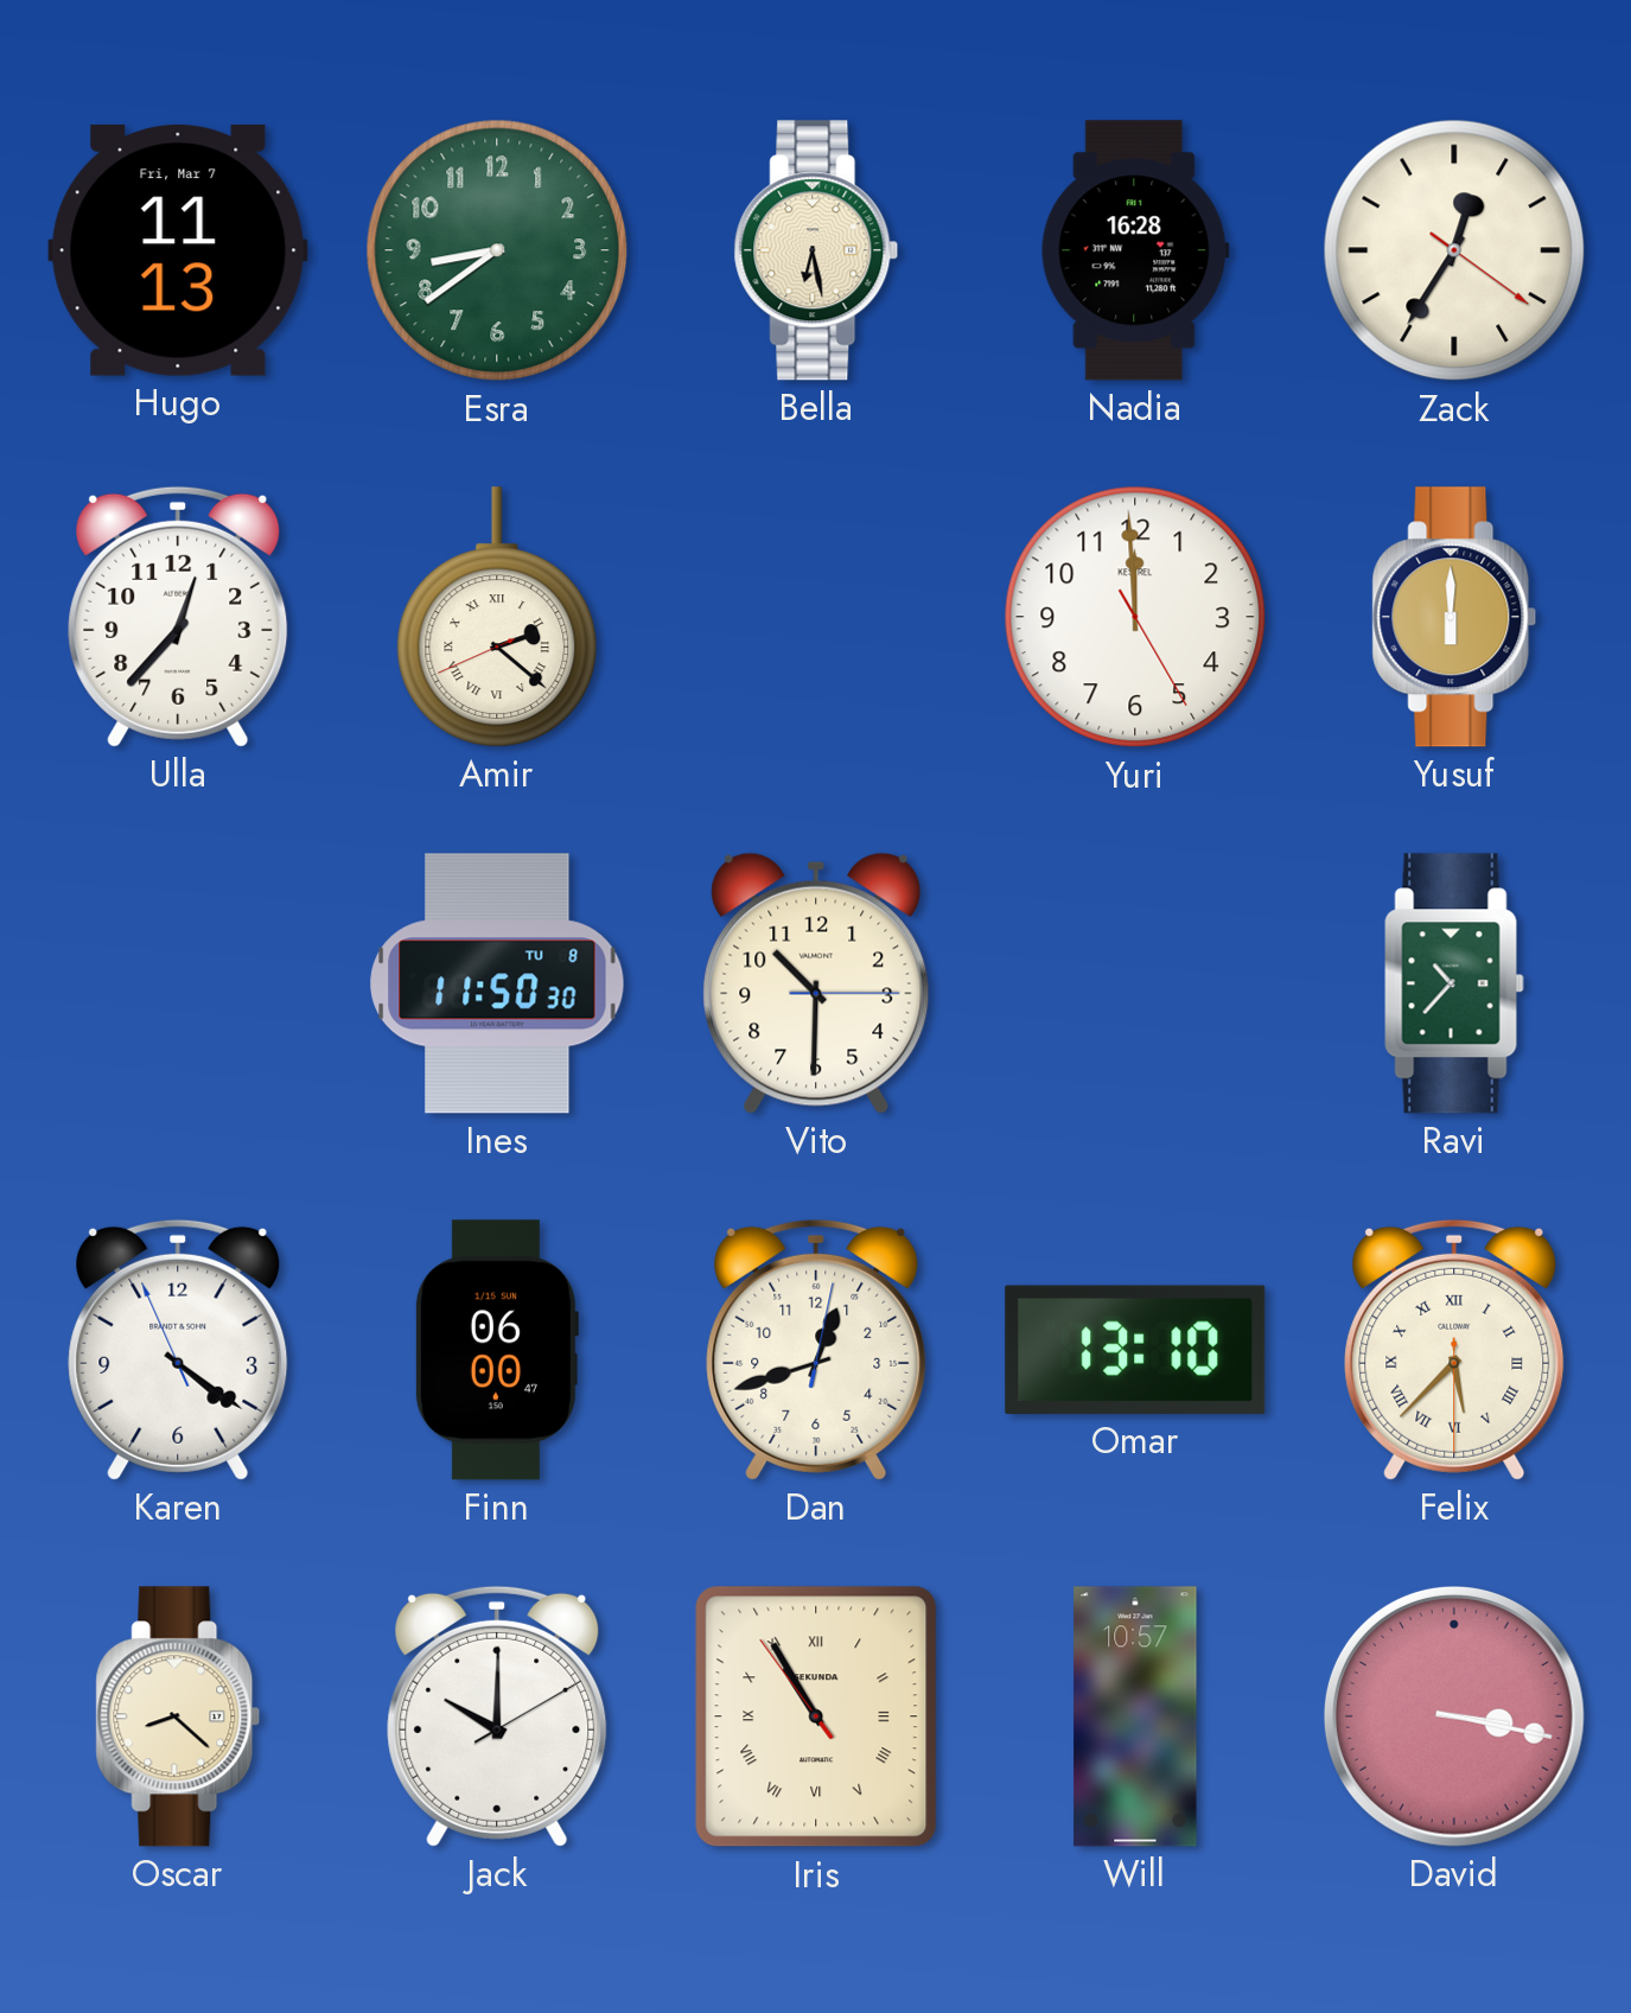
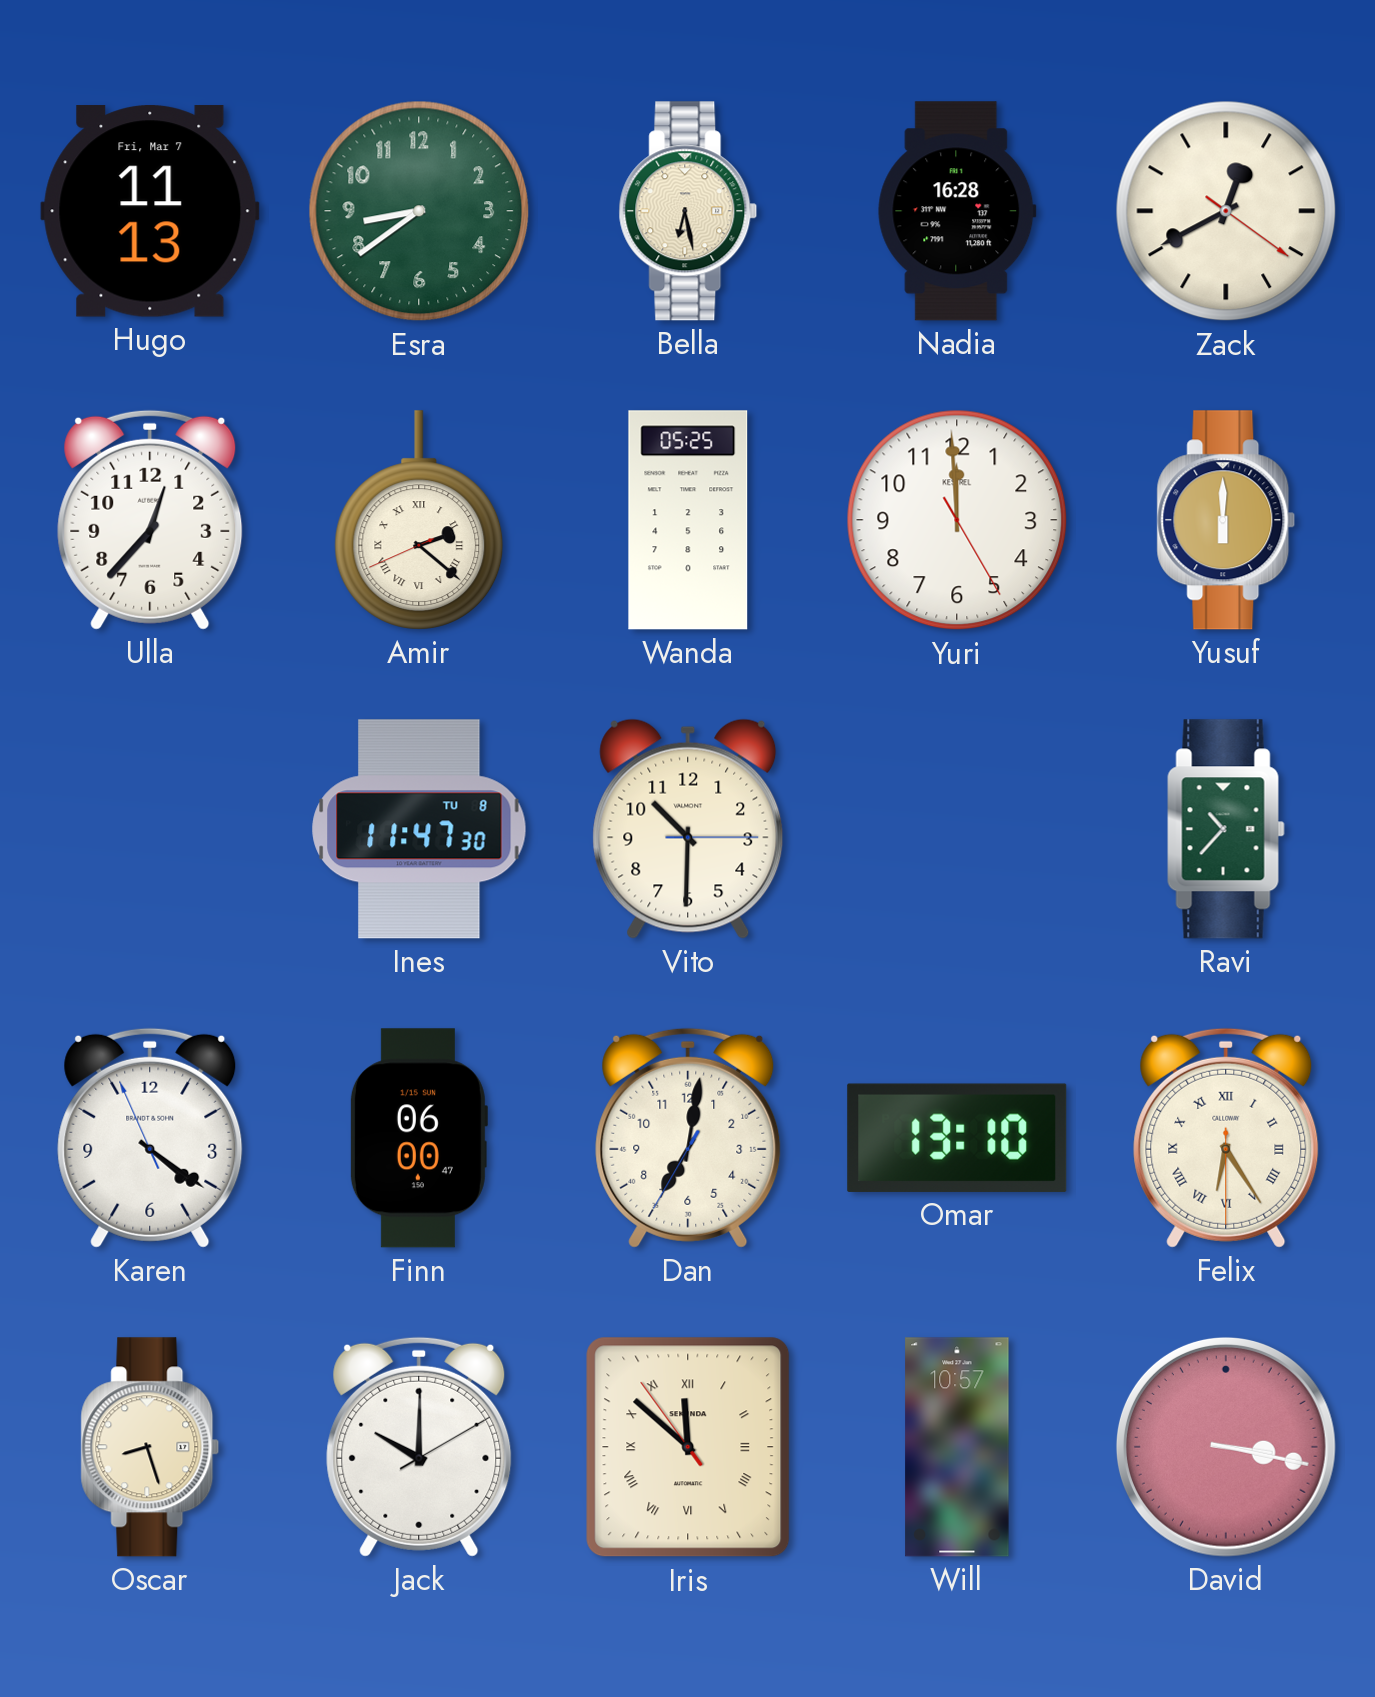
Zack: 12:35 -> 12:40 (1226, 211)
Wanda: none -> 05:25 (688, 520)
Ines: 11:50 -> 11:47 (419, 829)
Dan: 12:42 -> 7:01 (688, 1138)
Felix: 5:37 -> 6:24 (1226, 1138)
Oscar: 8:22 -> 8:27 (150, 1447)
Iris: 10:54 -> 11:51 (688, 1447)
